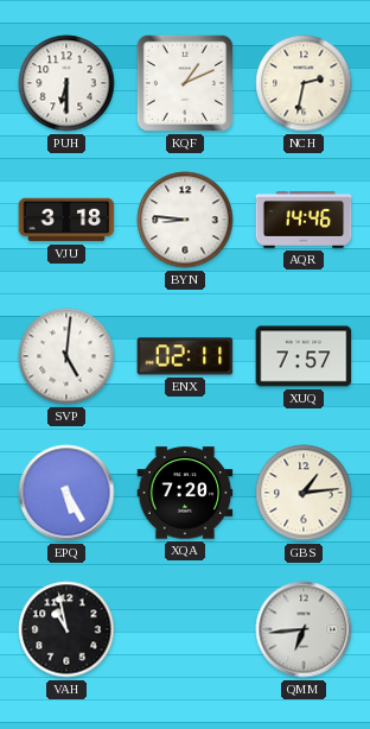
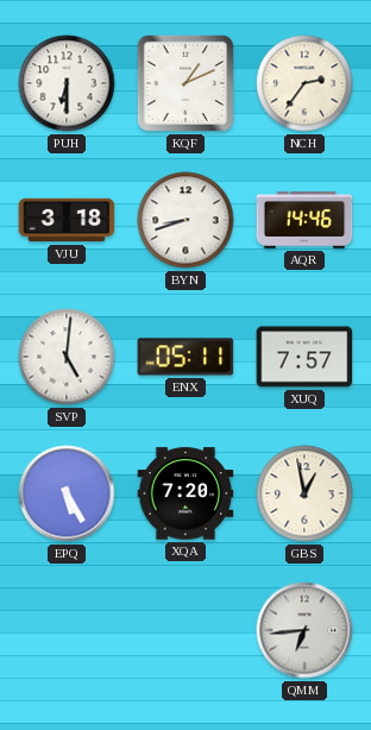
NCH: 2:32 -> 2:36 (304, 83)
BYN: 8:46 -> 8:42 (185, 220)
ENX: 02:11 -> 05:11 (185, 357)
GBS: 1:14 -> 12:58 (304, 493)
VAH: 10:58 -> none (66, 629)
